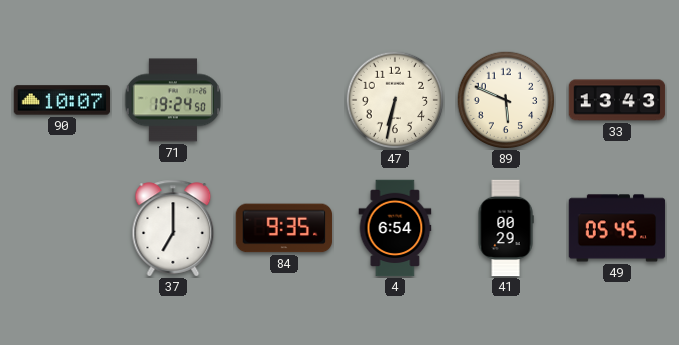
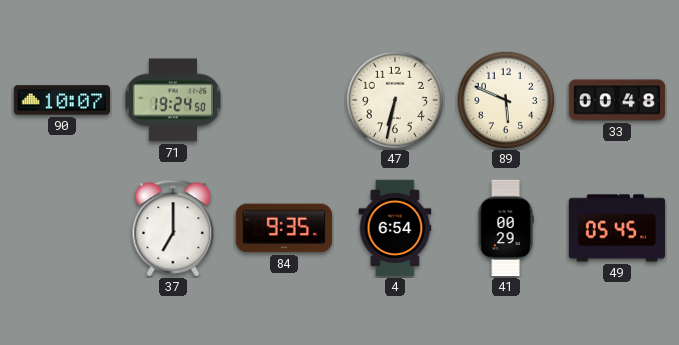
33: 13:43 -> 00:48 (617, 100)
